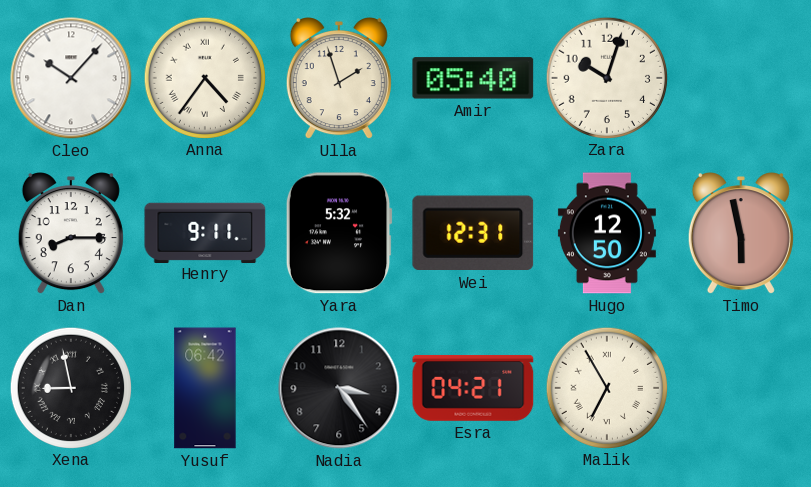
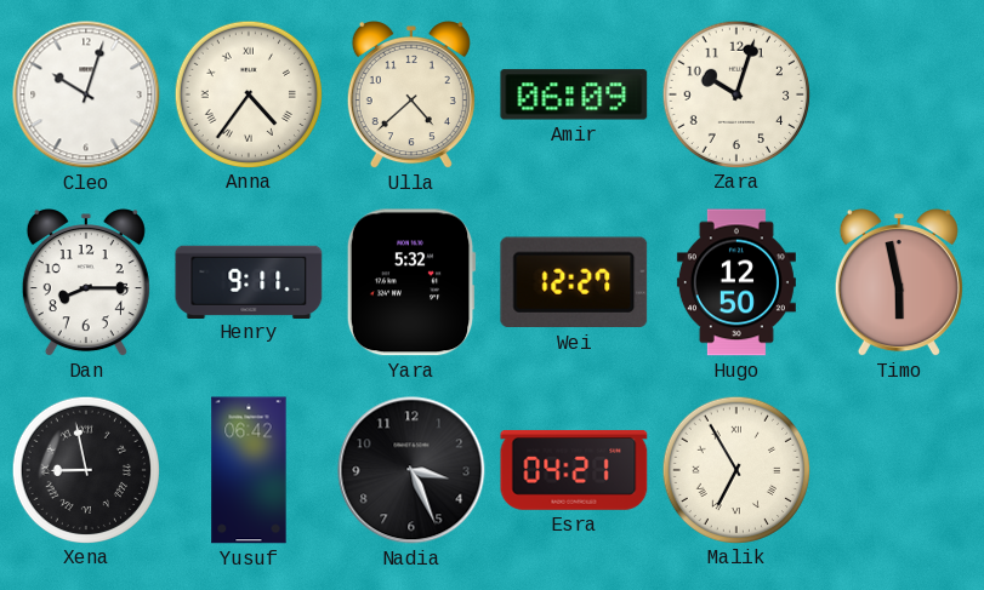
Cleo: 10:07 -> 10:03 (86, 94)
Ulla: 1:57 -> 4:38 (411, 96)
Amir: 05:40 -> 06:09 (574, 94)
Wei: 12:31 -> 12:27 (574, 282)
Nadia: 3:24 -> 3:26 (411, 470)
